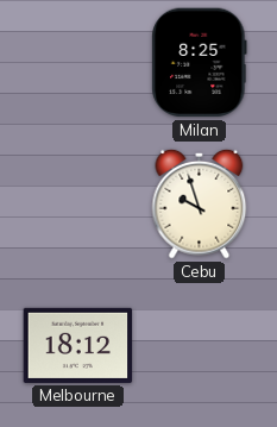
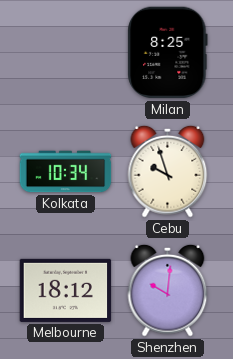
Kolkata: none -> 10:34 (66, 172)
Shenzhen: none -> 10:01 (168, 290)
